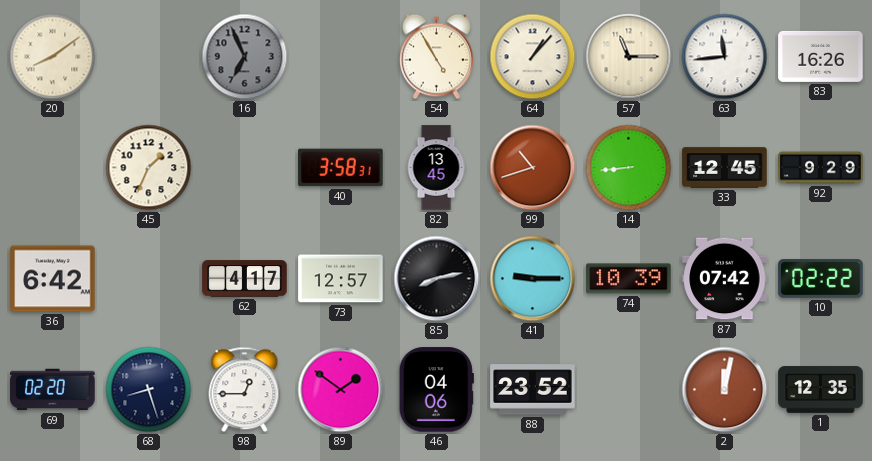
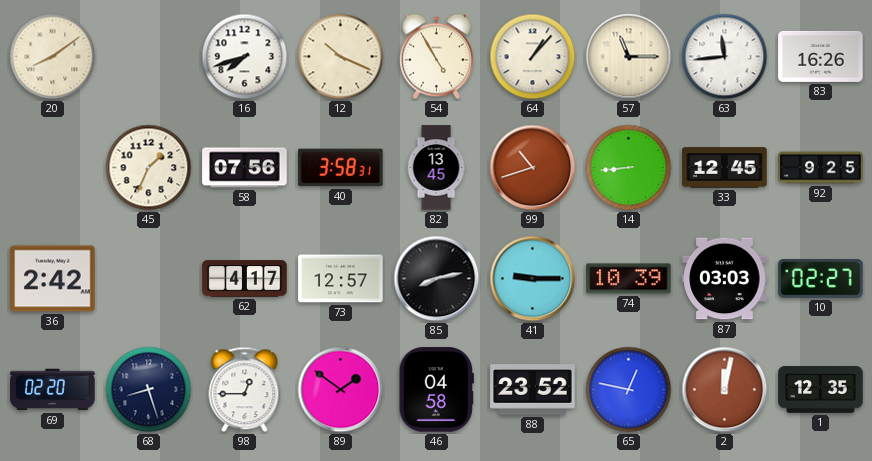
16: 6:56 -> 7:42 (245, 57)
16 dial: grey -> white (245, 57)
12: none -> 10:19 (341, 57)
58: none -> 07:56 (245, 168)
92: 9:29 -> 9:25 (821, 168)
36: 6:42 -> 2:42 (53, 279)
87: 07:42 -> 03:03 (725, 279)
10: 02:22 -> 02:27 (821, 279)
46: 04:06 -> 04:58 (436, 390)
65: none -> 12:47 (629, 390)
